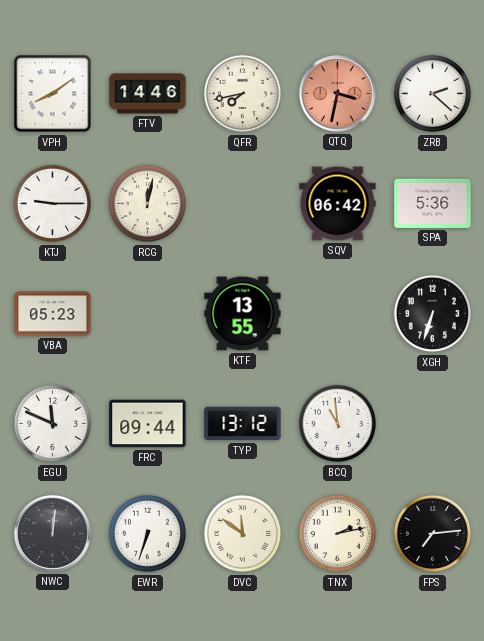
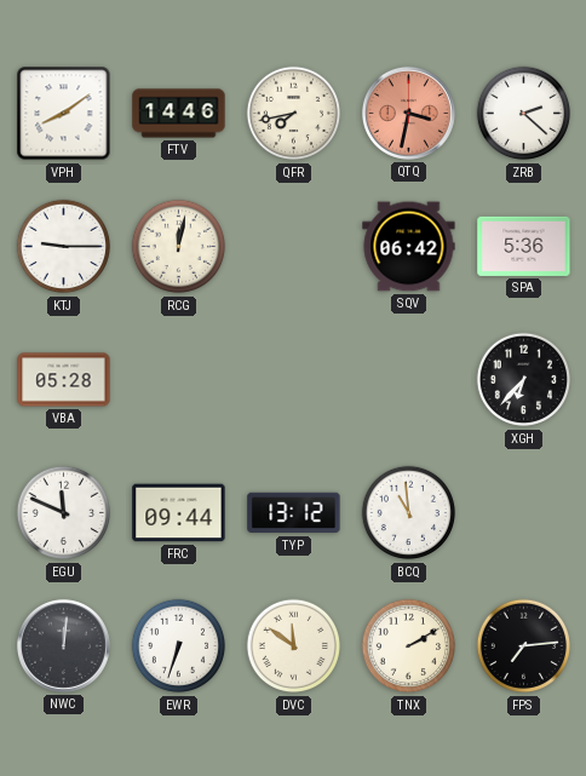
VBA: 05:23 -> 05:28 (64, 380)
KTF: 13:55 -> none (243, 314)
XGH: 6:33 -> 6:37 (524, 380)
TNX: 2:13 -> 2:10 (409, 646)
